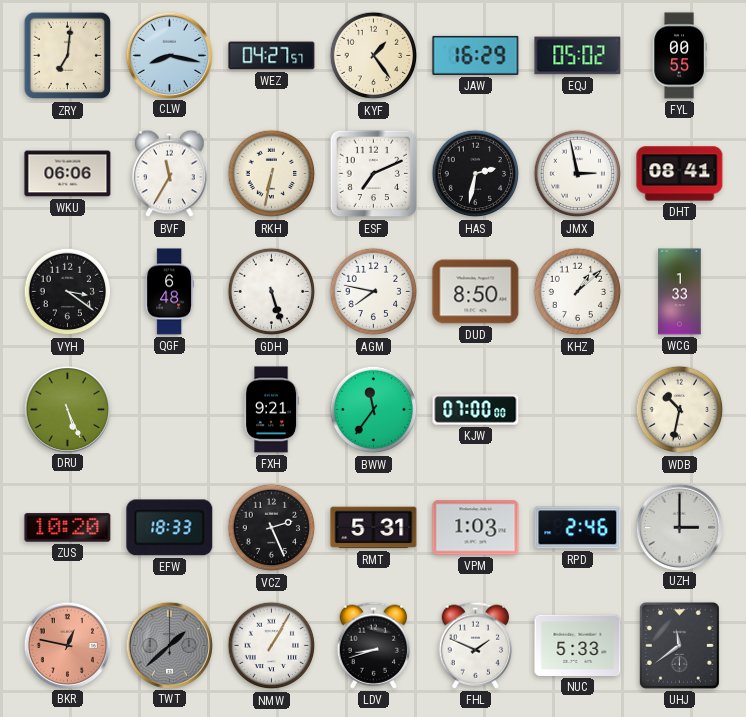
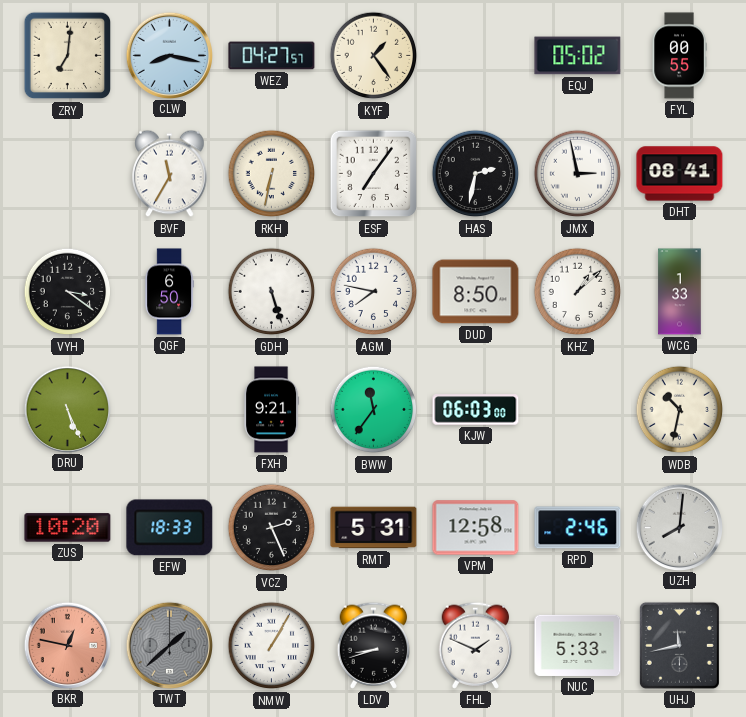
JAW: 16:29 -> none (476, 55)
WKU: 06:06 -> none (68, 174)
ESF: 7:11 -> 7:06 (374, 174)
QGF: 6:48 -> 6:50 (169, 292)
KJW: 07:00 -> 06:03 (476, 410)
VPM: 1:03 -> 12:58 (476, 528)
UZH: 3:00 -> 8:01 (679, 527)
UHJ: 11:39 -> 11:43 (679, 645)
